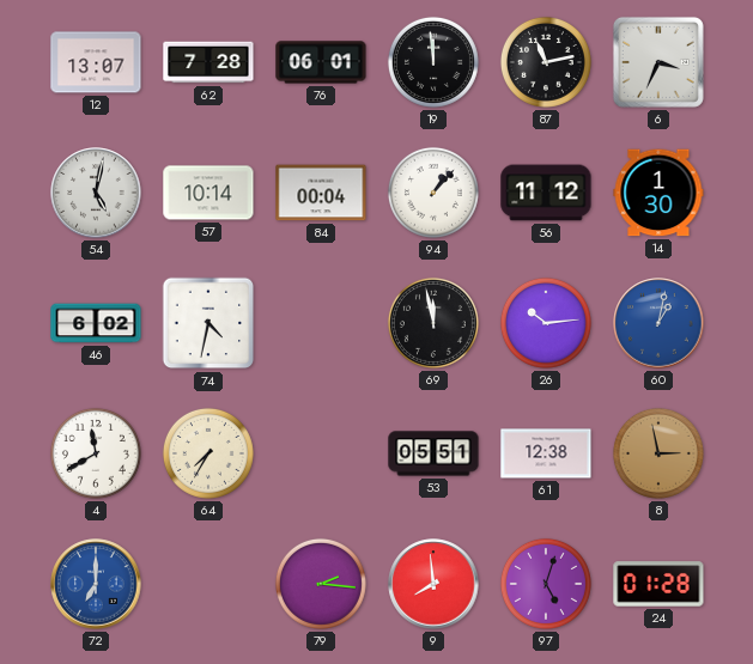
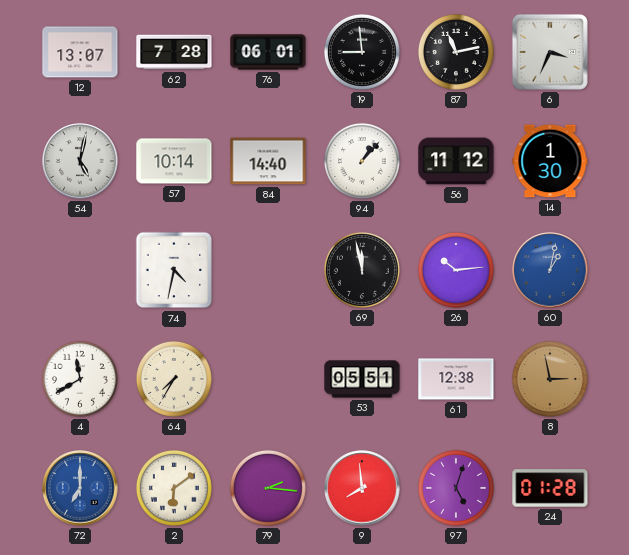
19: 11:59 -> 8:59 (362, 52)
84: 00:04 -> 14:40 (268, 161)
46: 6:02 -> none (96, 323)
2: none -> 6:09 (174, 488)
